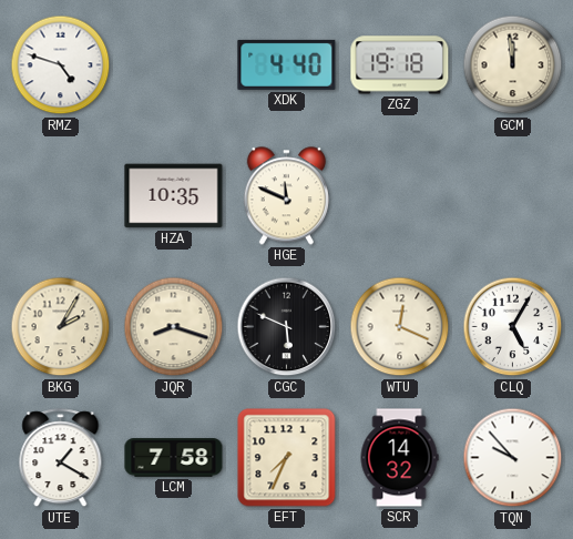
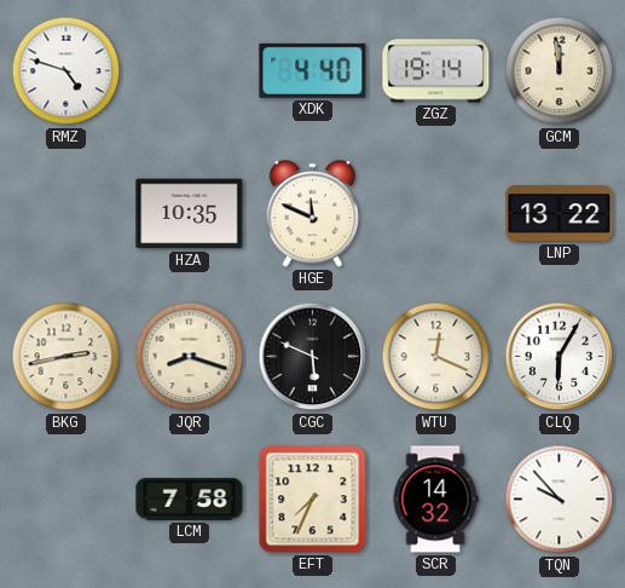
ZGZ: 19:18 -> 19:14 (436, 71)
LNP: none -> 13:22 (560, 214)
BKG: 2:05 -> 2:43 (66, 357)
CLQ: 5:05 -> 6:05 (560, 357)
UTE: 1:20 -> none (61, 458)
